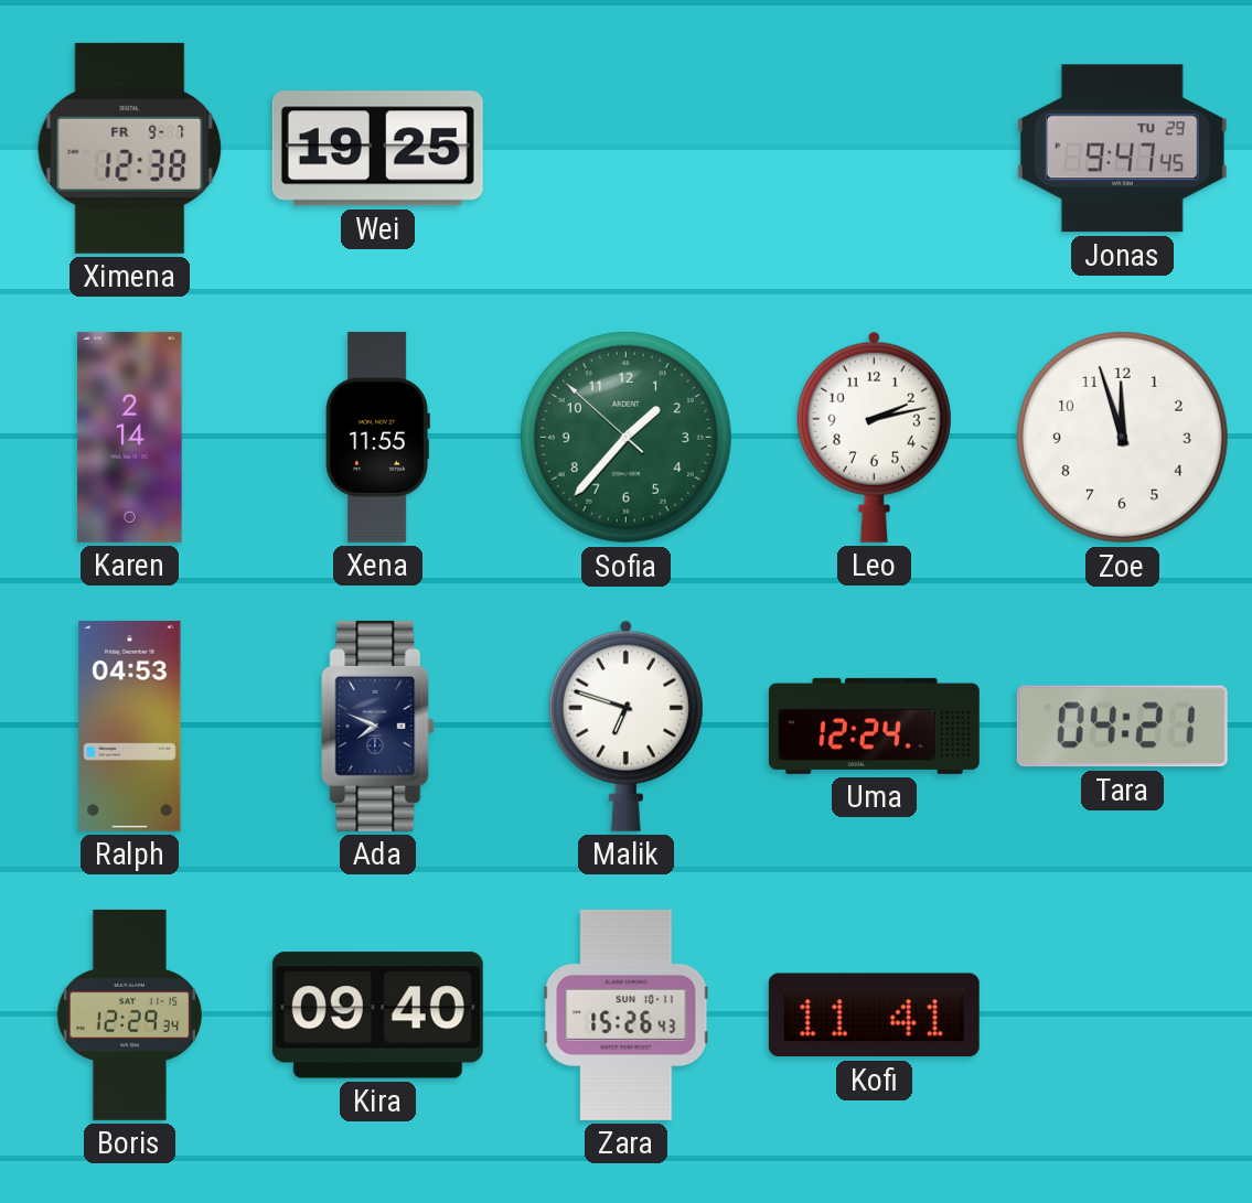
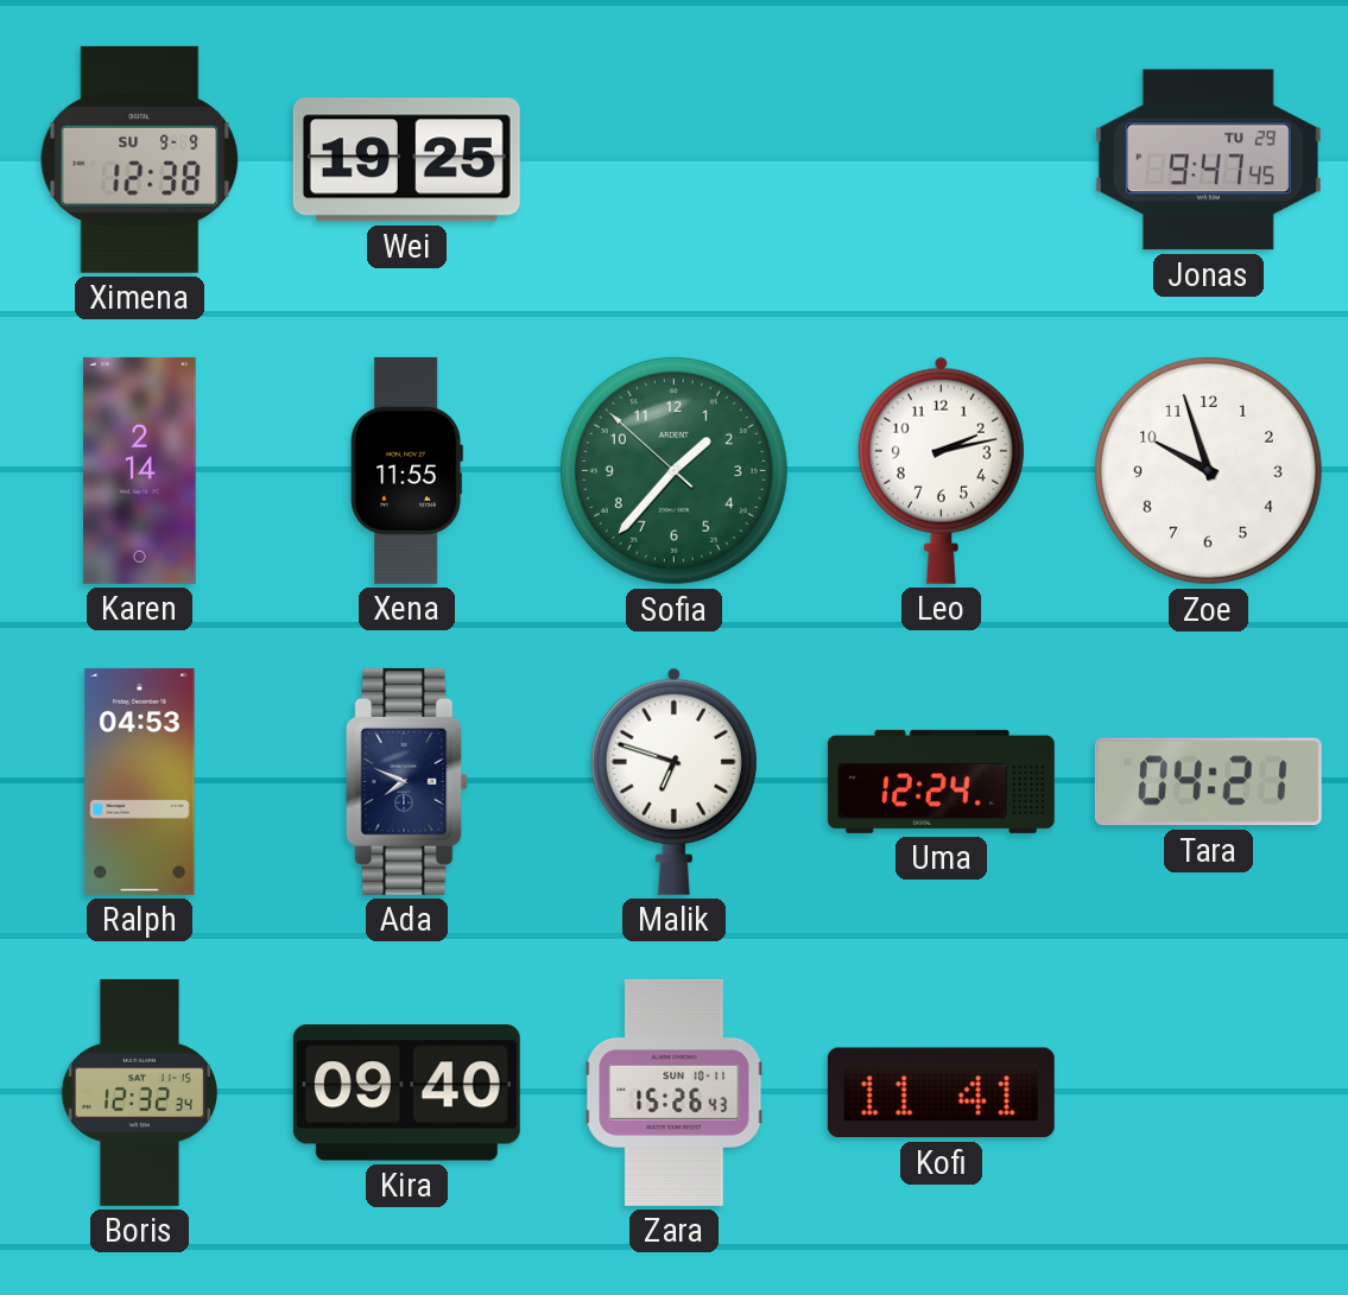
Ximena date: FR 9-7 -> SU 9-9 (140, 159)
Zoe: 11:57 -> 9:57 (1208, 470)
Boris: 12:29 -> 12:32 (139, 1092)
